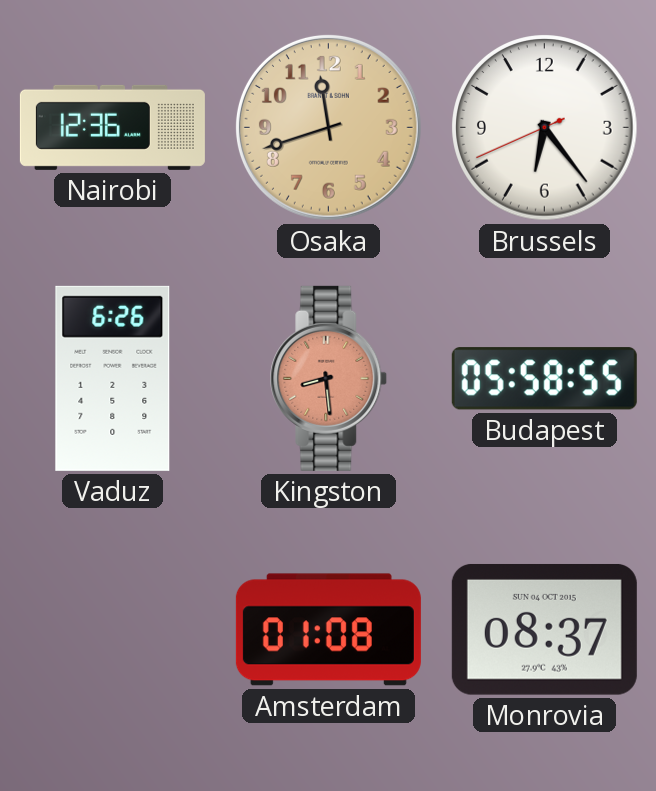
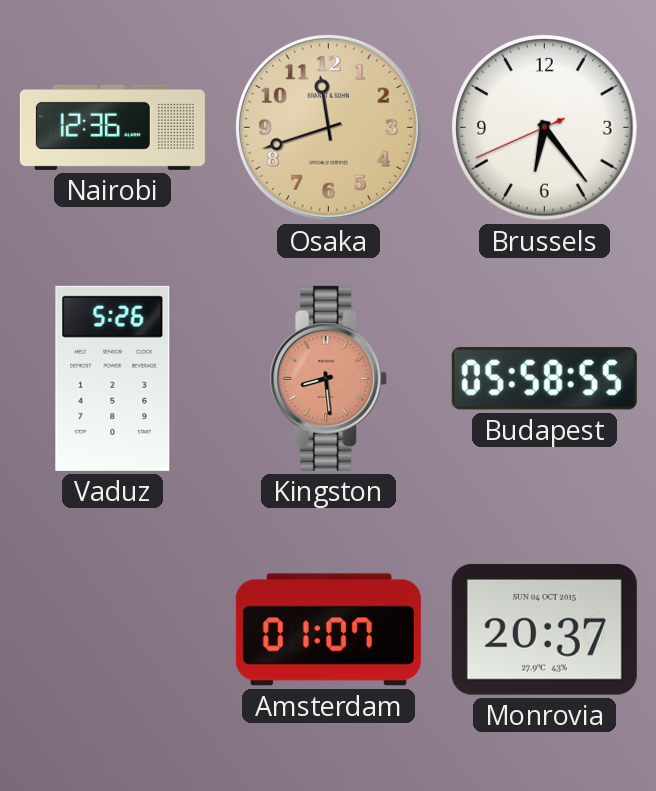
Vaduz: 6:26 -> 5:26 (113, 378)
Amsterdam: 01:08 -> 01:07 (328, 630)
Monrovia: 08:37 -> 20:37 (544, 629)
